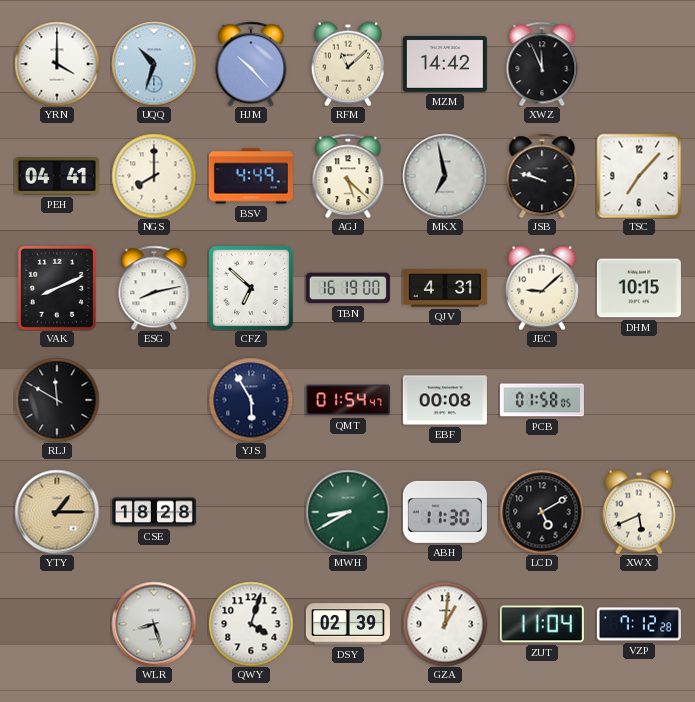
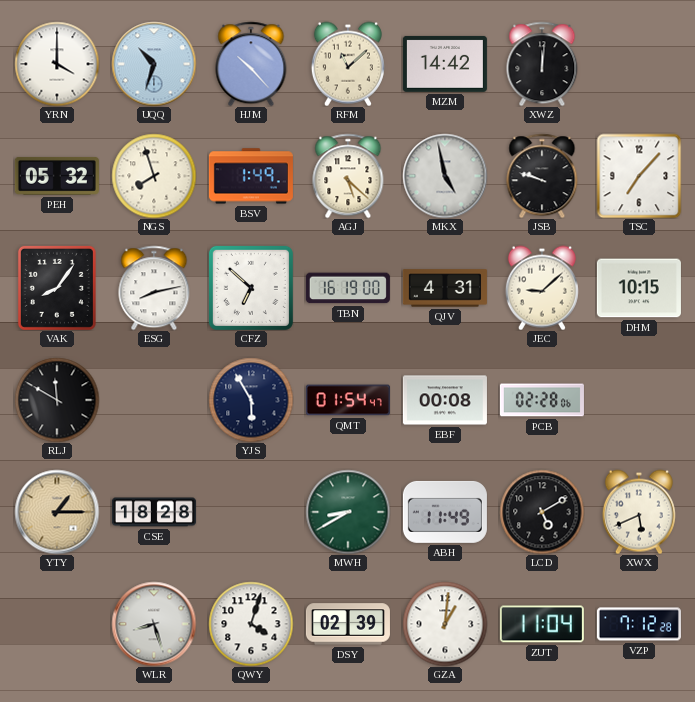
XWZ: 11:56 -> 12:01 (542, 64)
PEH: 04:41 -> 05:32 (57, 176)
NGS: 8:00 -> 7:57 (154, 176)
BSV: 4:49 -> 1:49 (251, 176)
MKX: 6:58 -> 4:58 (445, 176)
VAK: 8:11 -> 8:06 (57, 288)
PCB: 01:58 -> 02:28 (542, 400)
ABH: 11:30 -> 11:49 (445, 512)
